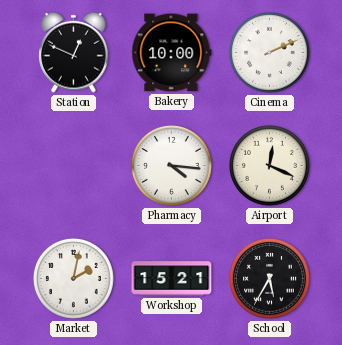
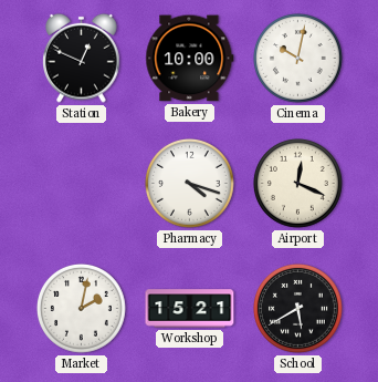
Cinema: 2:11 -> 10:02 (298, 59)
Pharmacy: 4:16 -> 4:18 (190, 184)
School: 5:35 -> 5:40 (298, 309)
